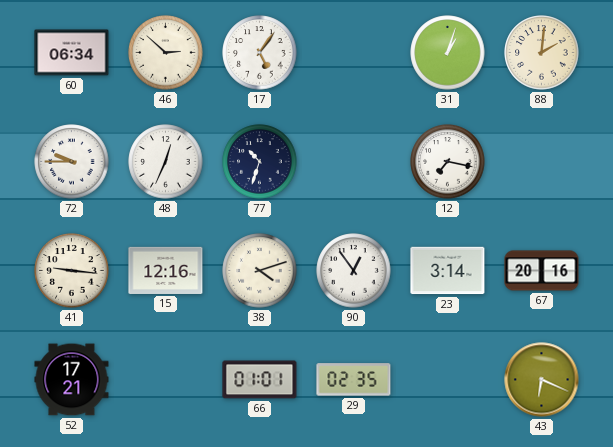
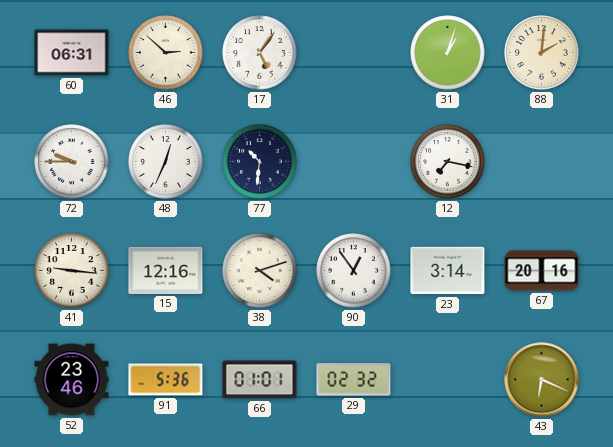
60: 06:34 -> 06:31 (72, 53)
77: 10:33 -> 10:31 (260, 162)
52: 17:21 -> 23:46 (72, 380)
91: none -> 5:36 (166, 380)
29: 02:35 -> 02:32 (354, 380)
